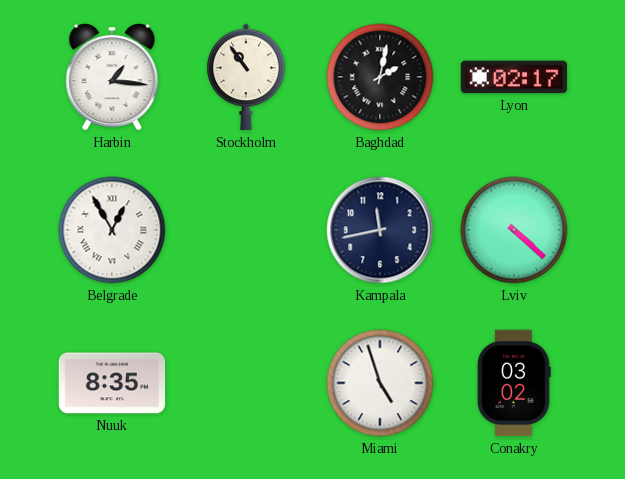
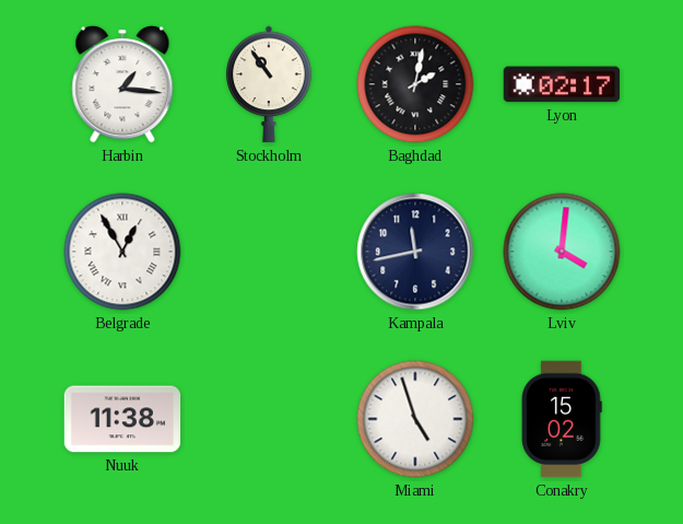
Lviv: 4:22 -> 4:01 (562, 252)
Nuuk: 8:35 -> 11:38 (122, 419)
Conakry: 03:02 -> 15:02 (562, 419)
